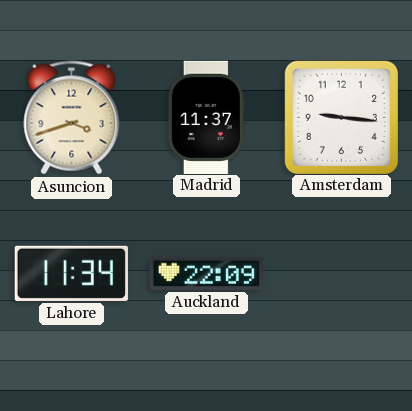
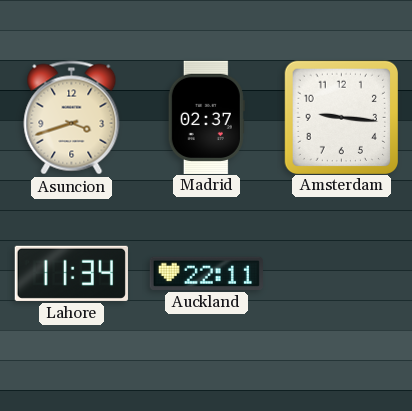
Madrid: 11:37 -> 02:37 (206, 117)
Auckland: 22:09 -> 22:11 (206, 273)
